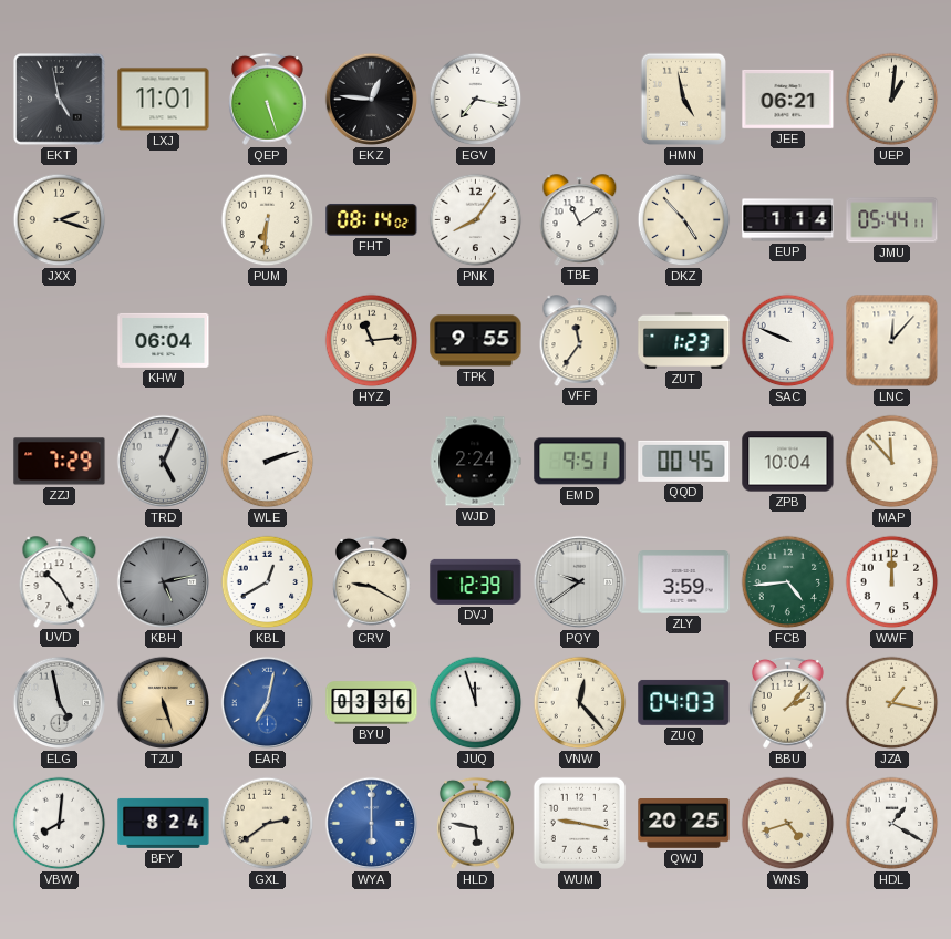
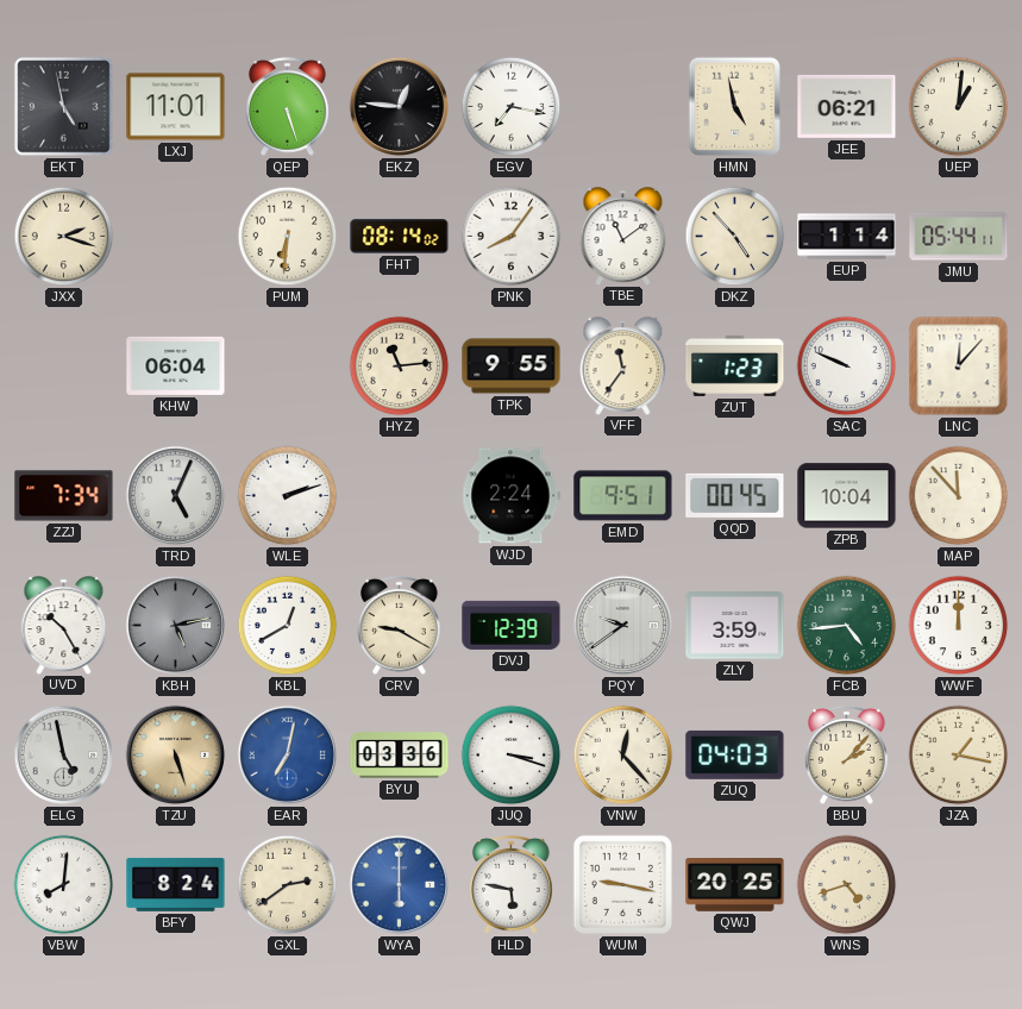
ZZJ: 7:29 -> 7:34 (64, 496)
JUQ: 11:57 -> 3:18 (512, 756)
HDL: 1:20 -> none (892, 824)
